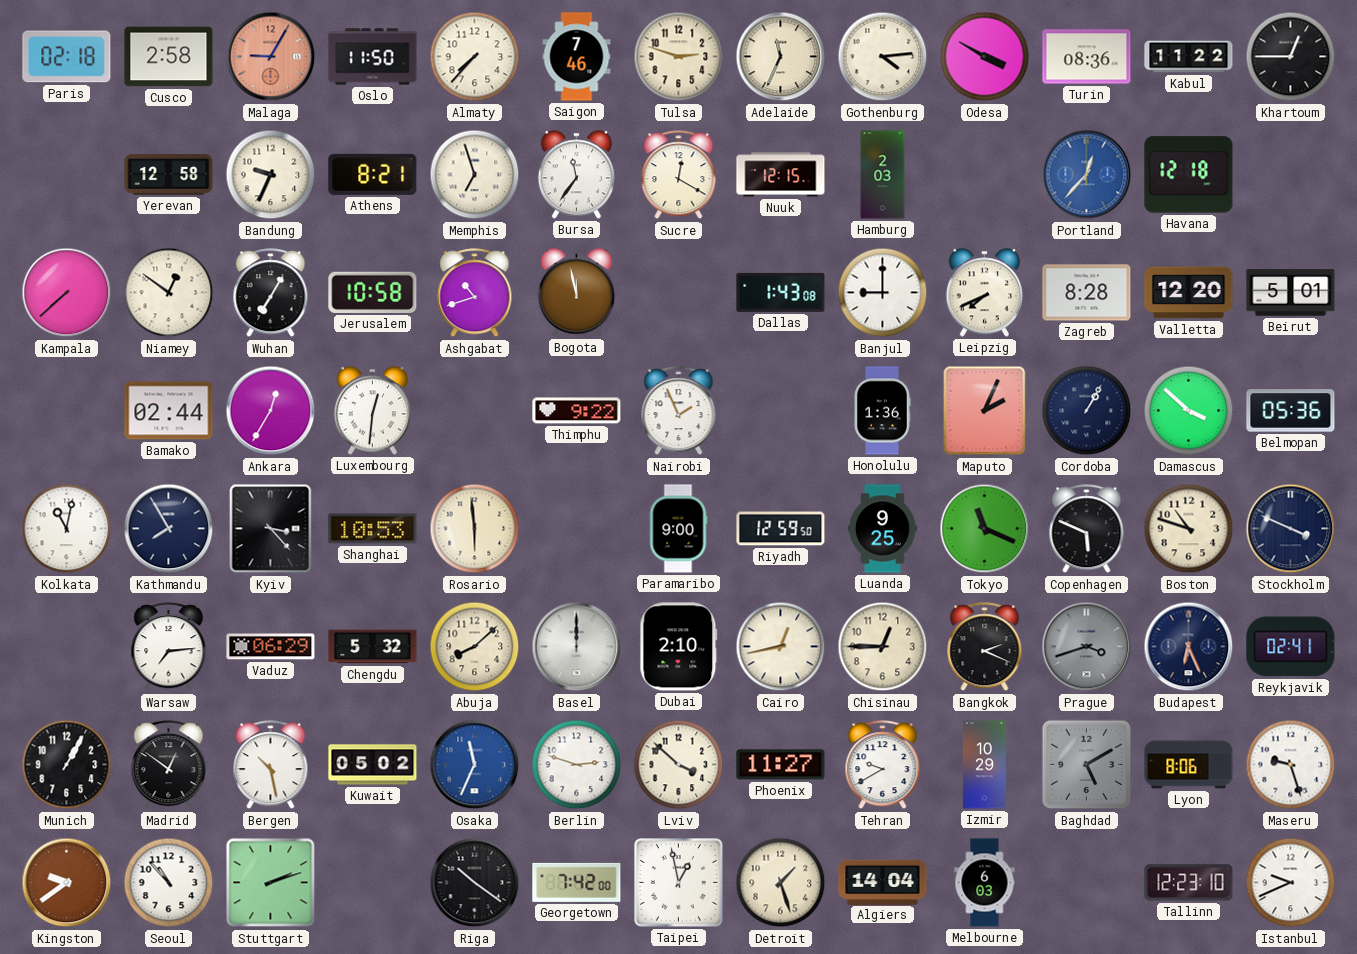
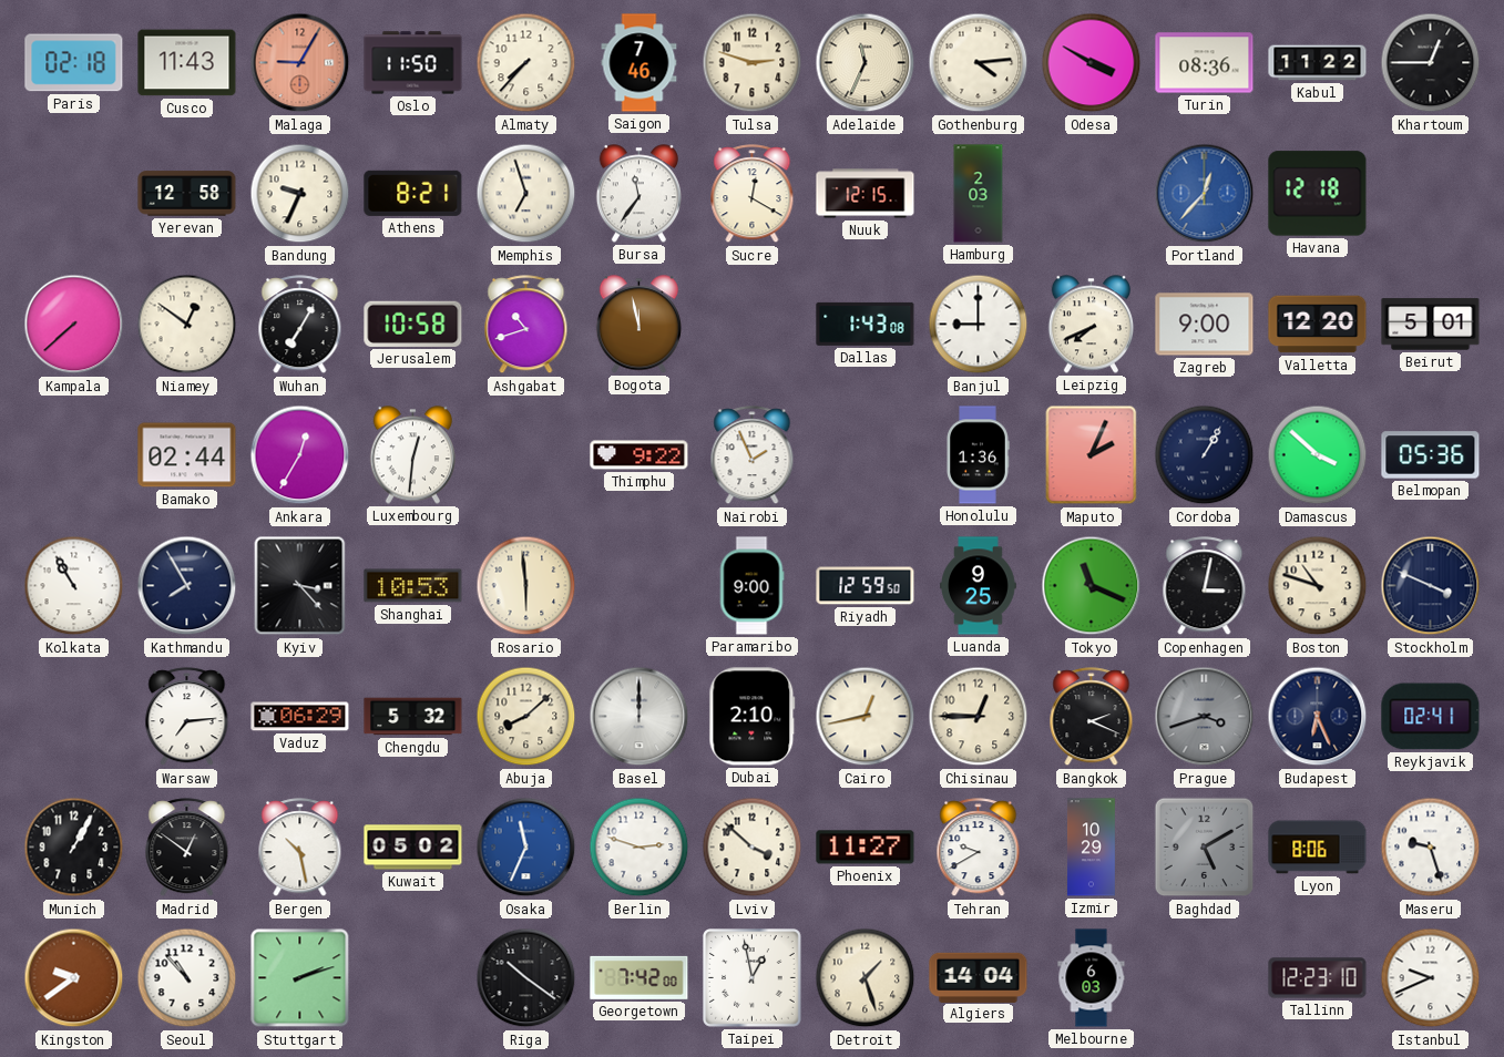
Cusco: 2:58 -> 11:43 (187, 63)
Zagreb: 8:28 -> 9:00 (1205, 325)
Kolkata: 11:02 -> 10:55 (74, 586)
Copenhagen: 5:49 -> 3:02 (1205, 586)
